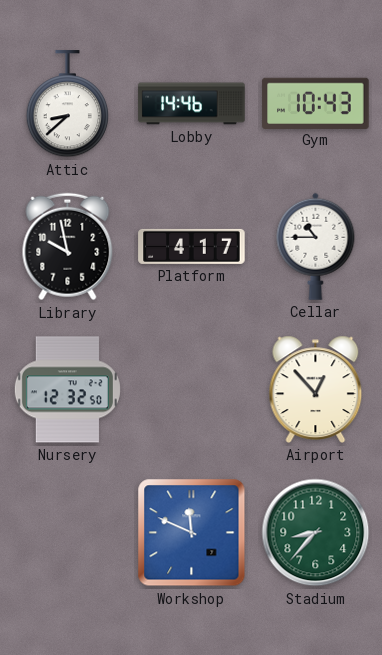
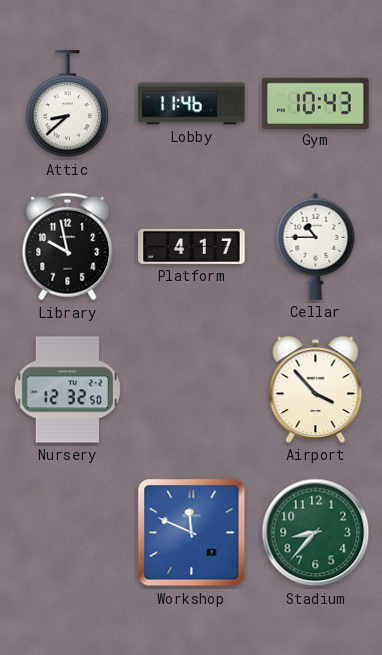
Lobby: 14:46 -> 11:46 (192, 104)
Airport: 12:53 -> 3:53 (316, 389)
